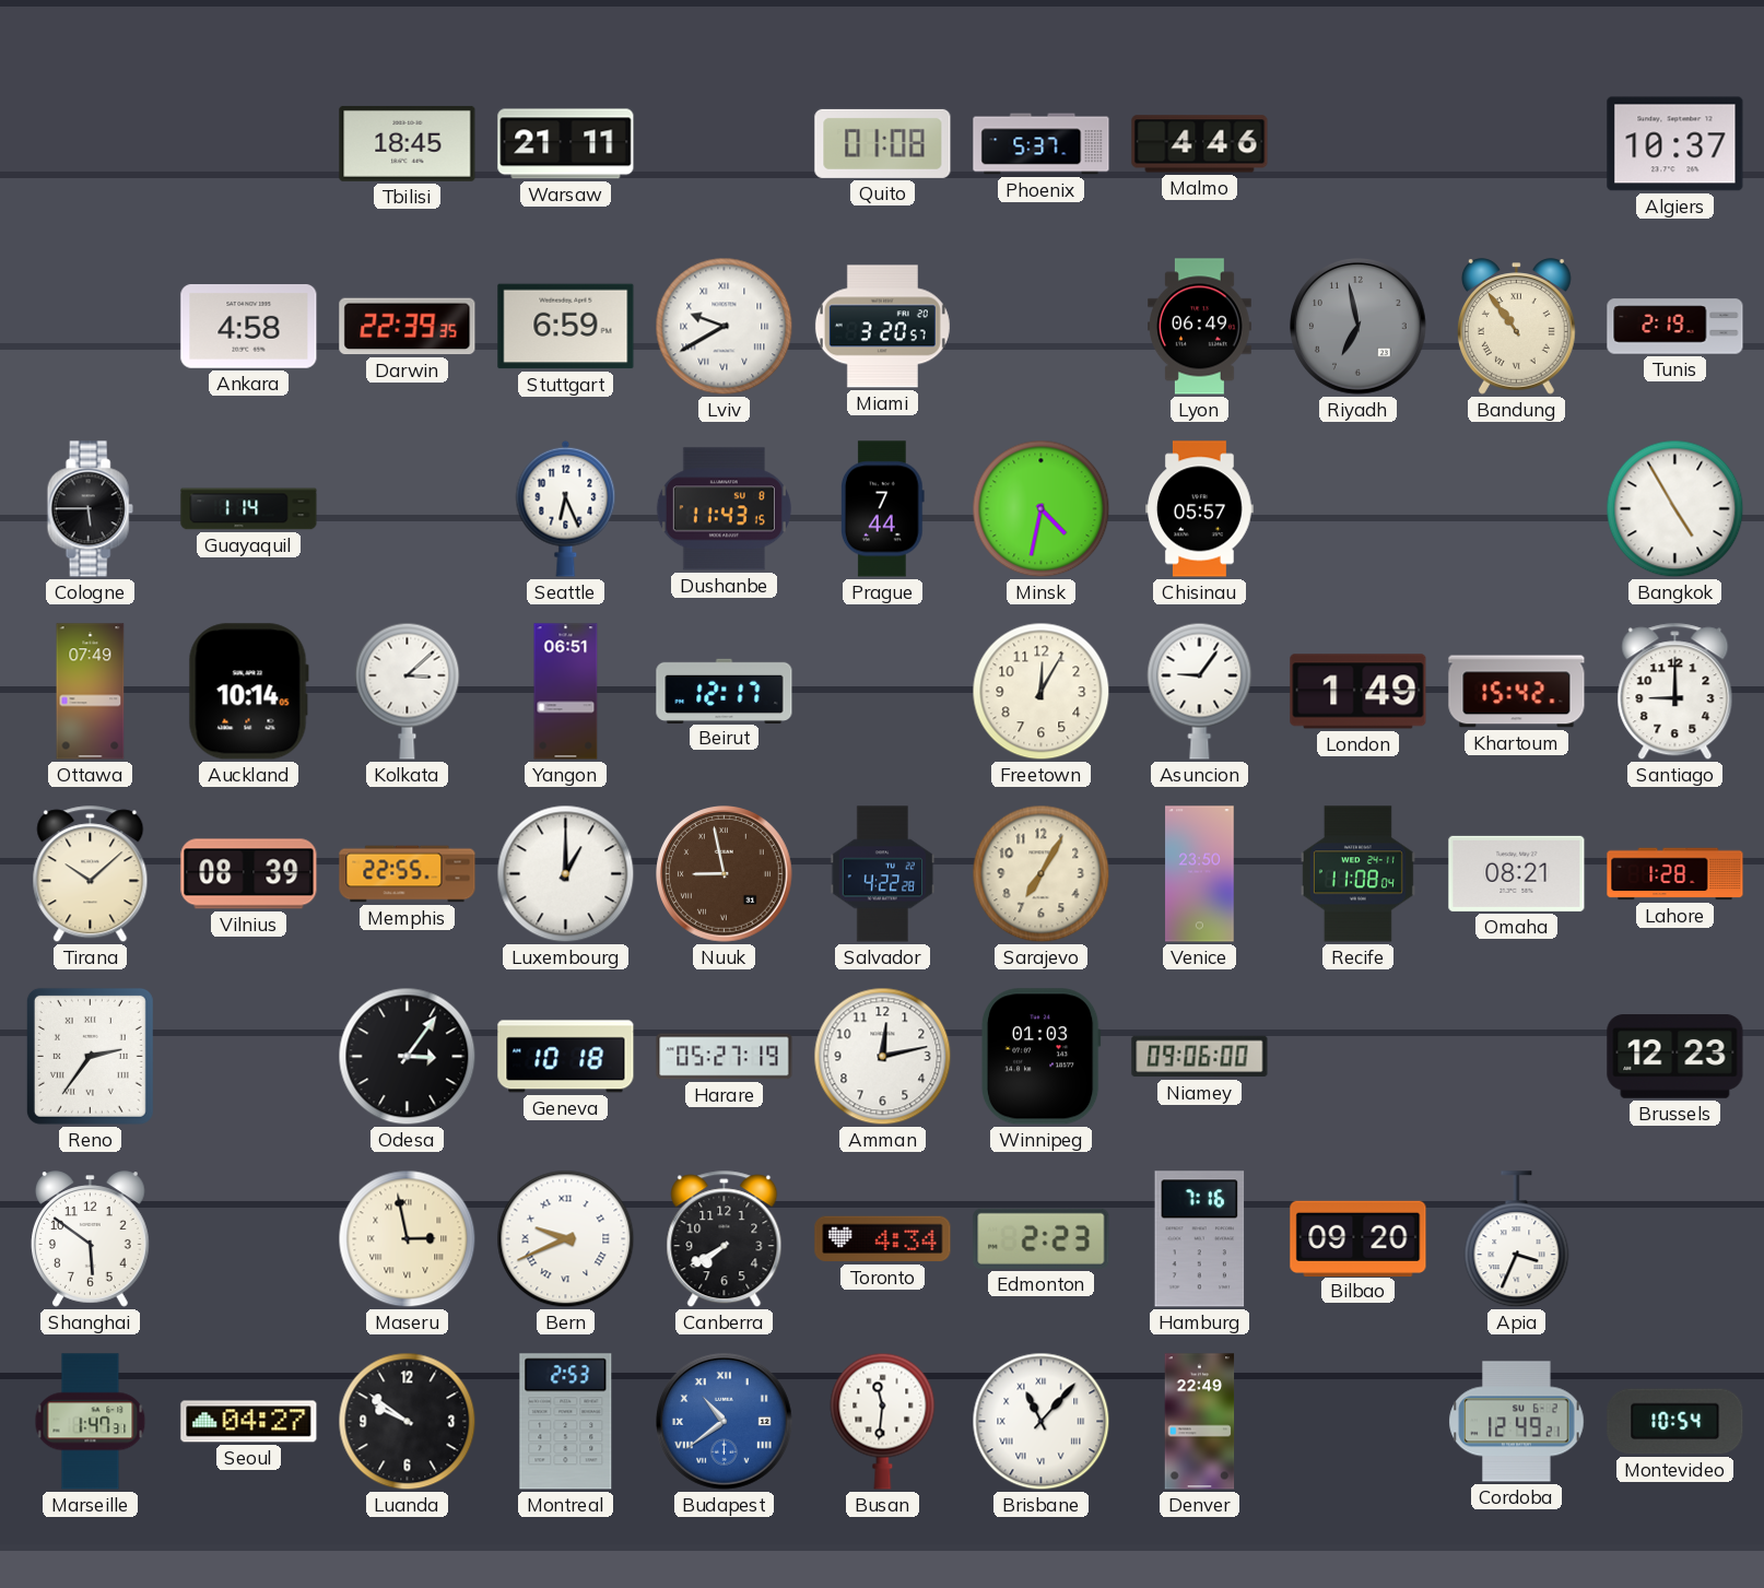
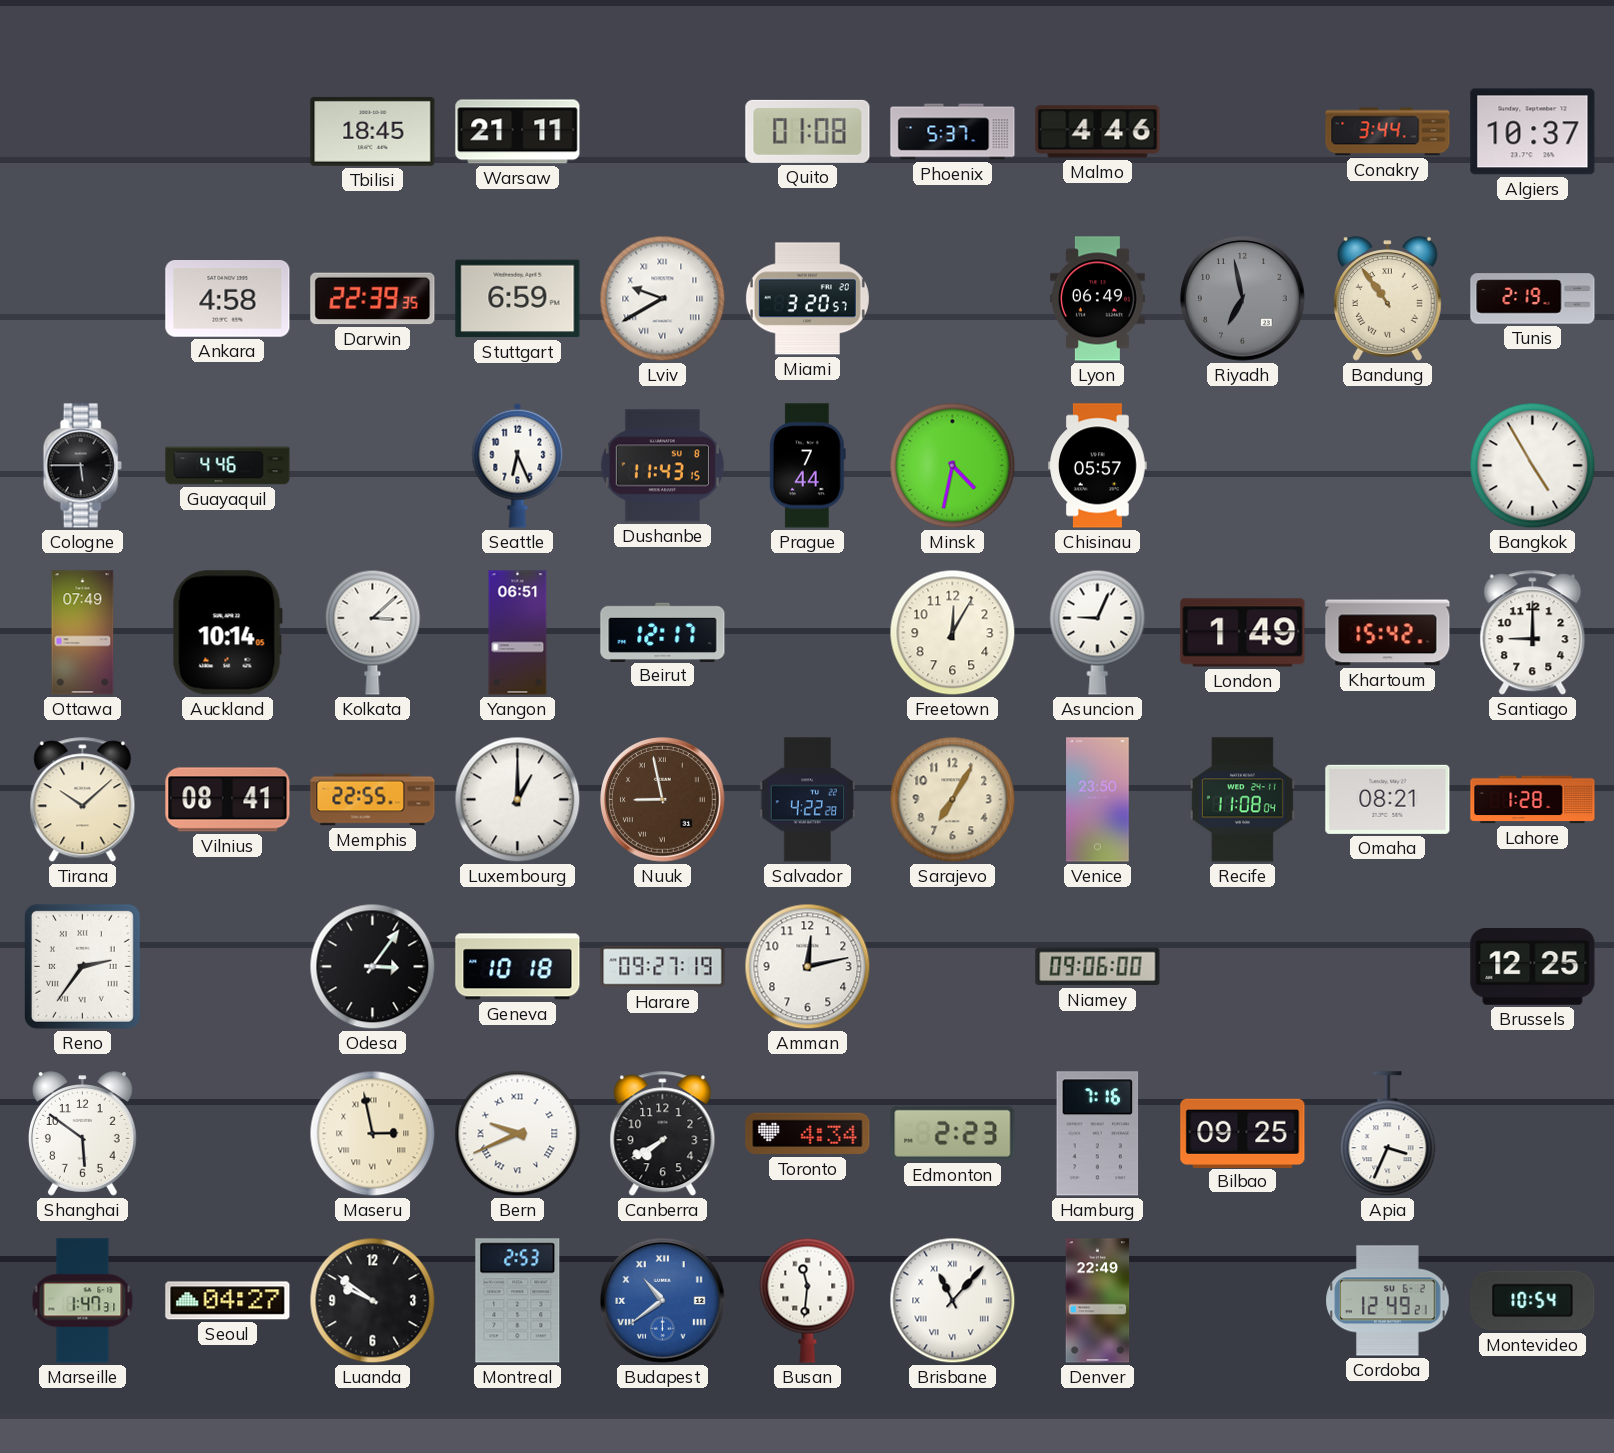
Conakry: none -> 3:44 (1388, 132)
Guayaquil: 1:14 -> 4:46 (228, 466)
Asuncion: 9:06 -> 9:04 (1098, 632)
Vilnius: 08:39 -> 08:41 (228, 800)
Harare: 05:27 -> 09:27 (663, 967)
Winnipeg: 01:03 -> none (1040, 1057)
Brussels: 12:23 -> 12:25 (1533, 967)
Bilbao: 09:20 -> 09:25 (1243, 1133)
